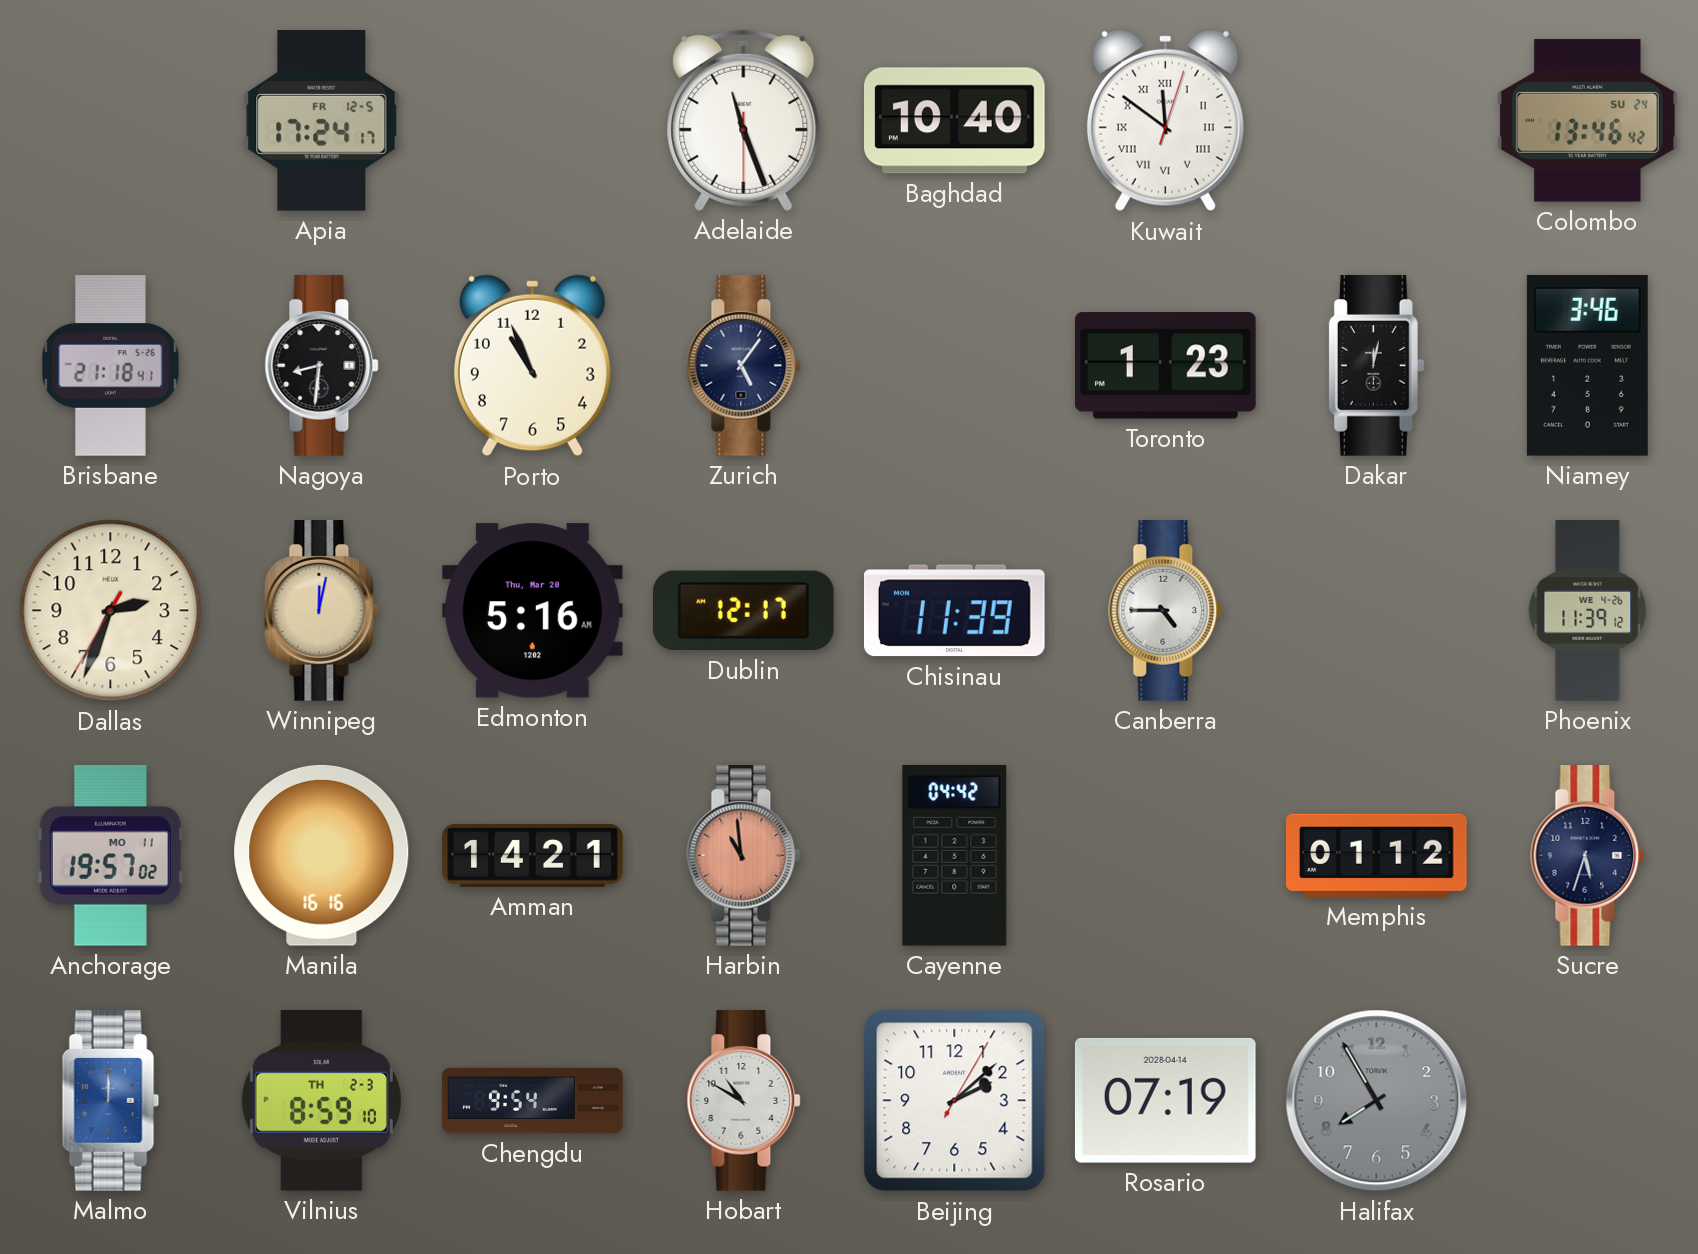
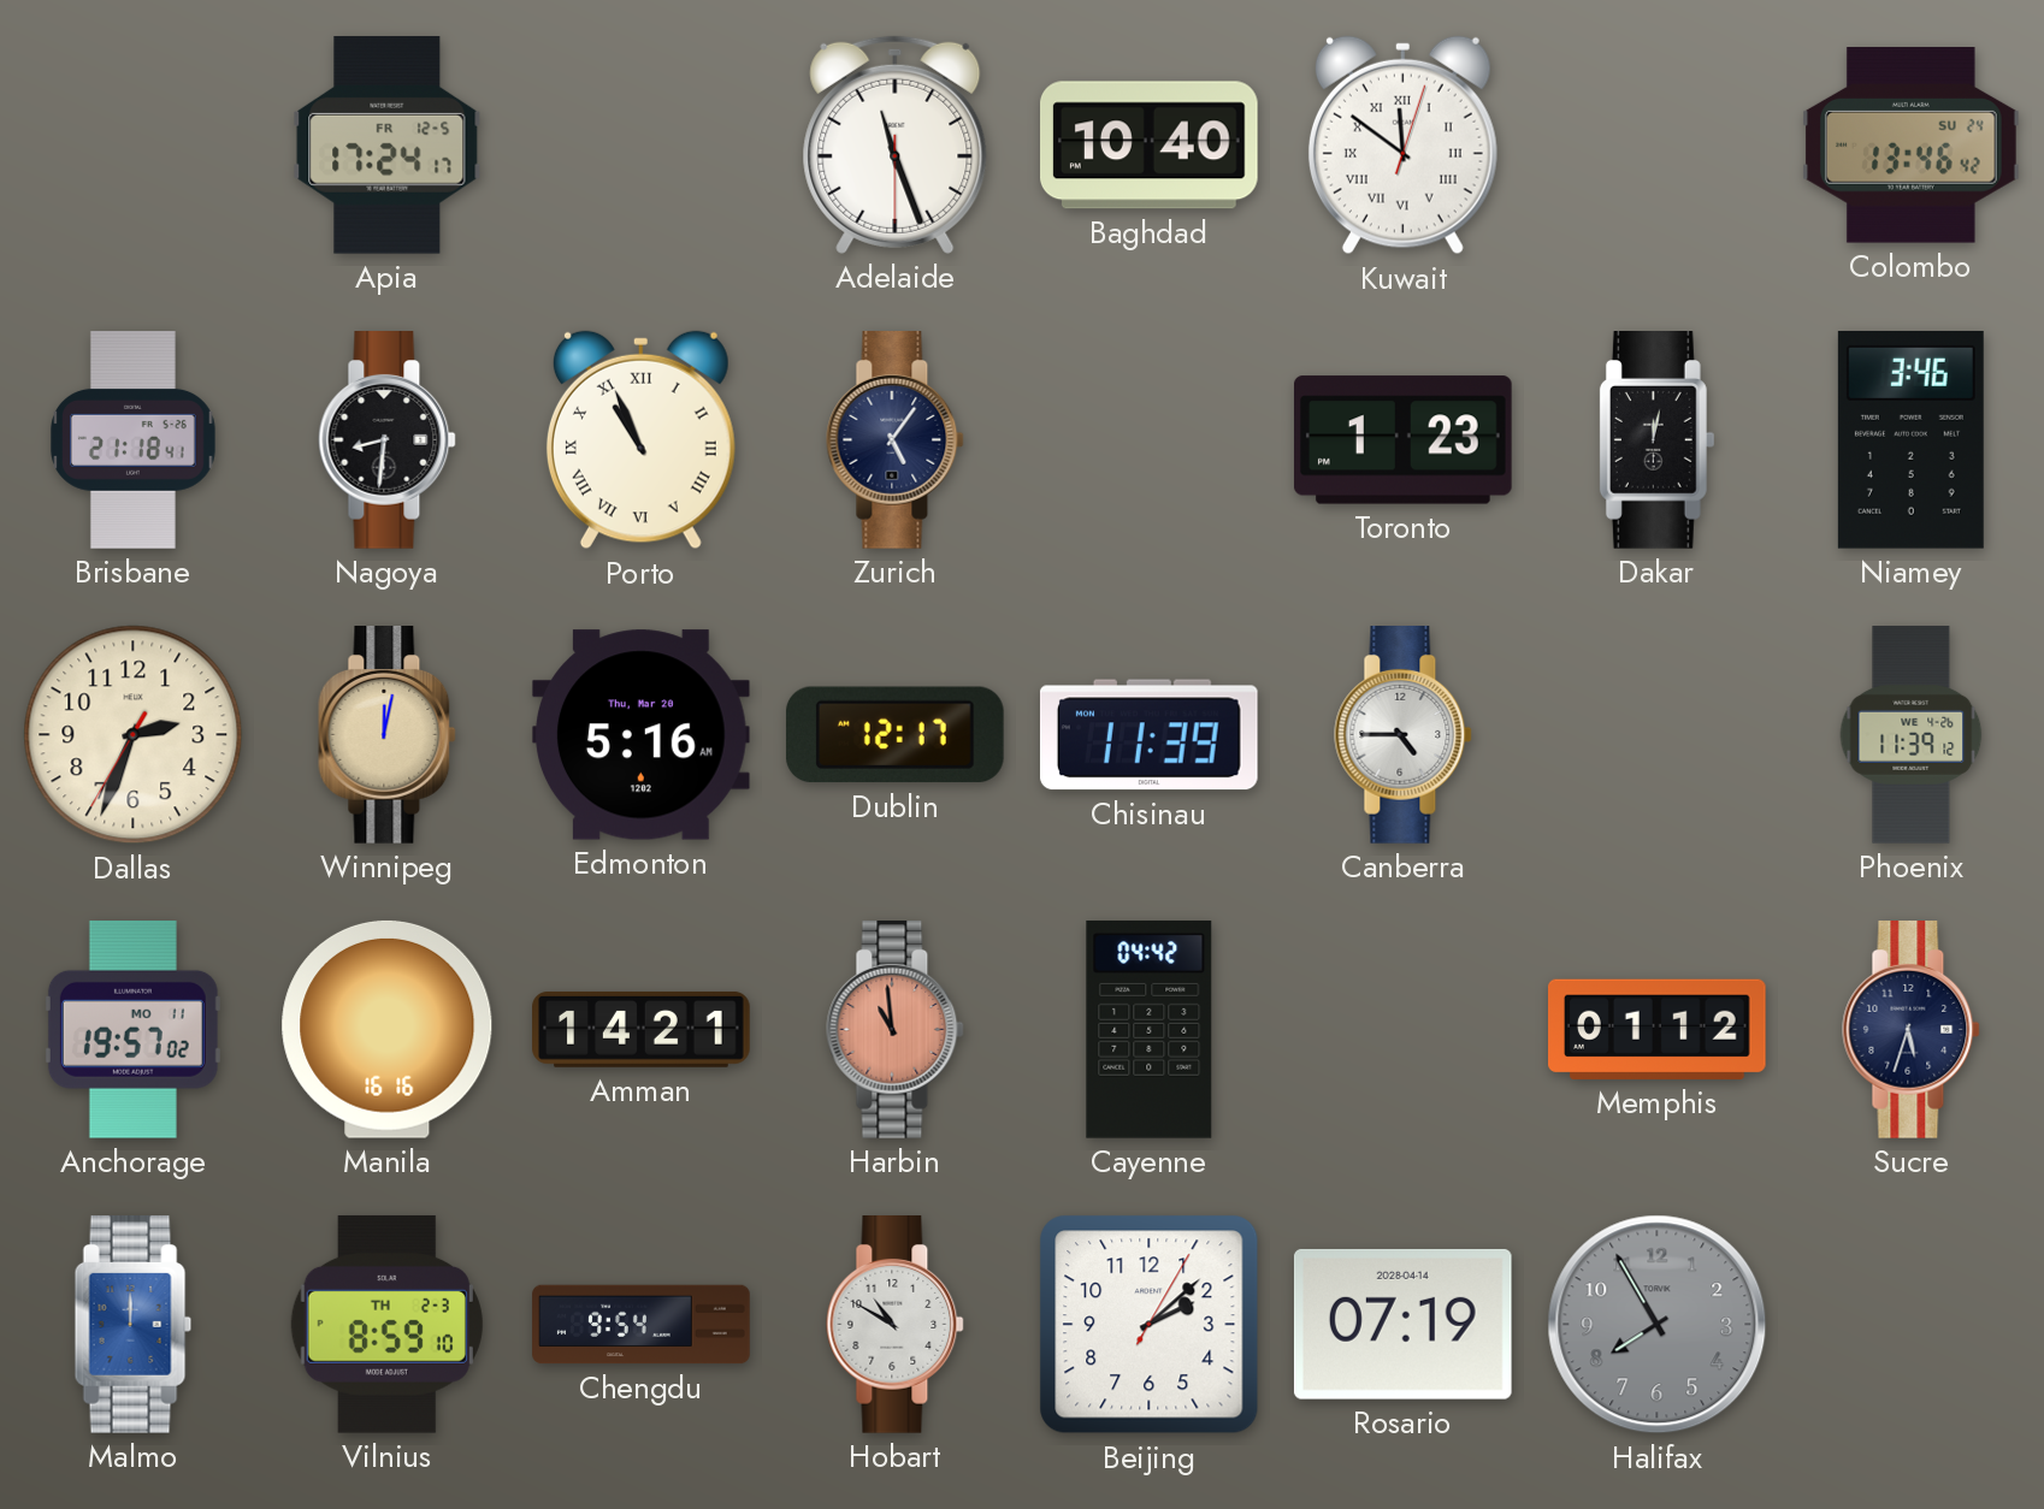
Porto numerals: Arabic -> Roman (640, 440)
